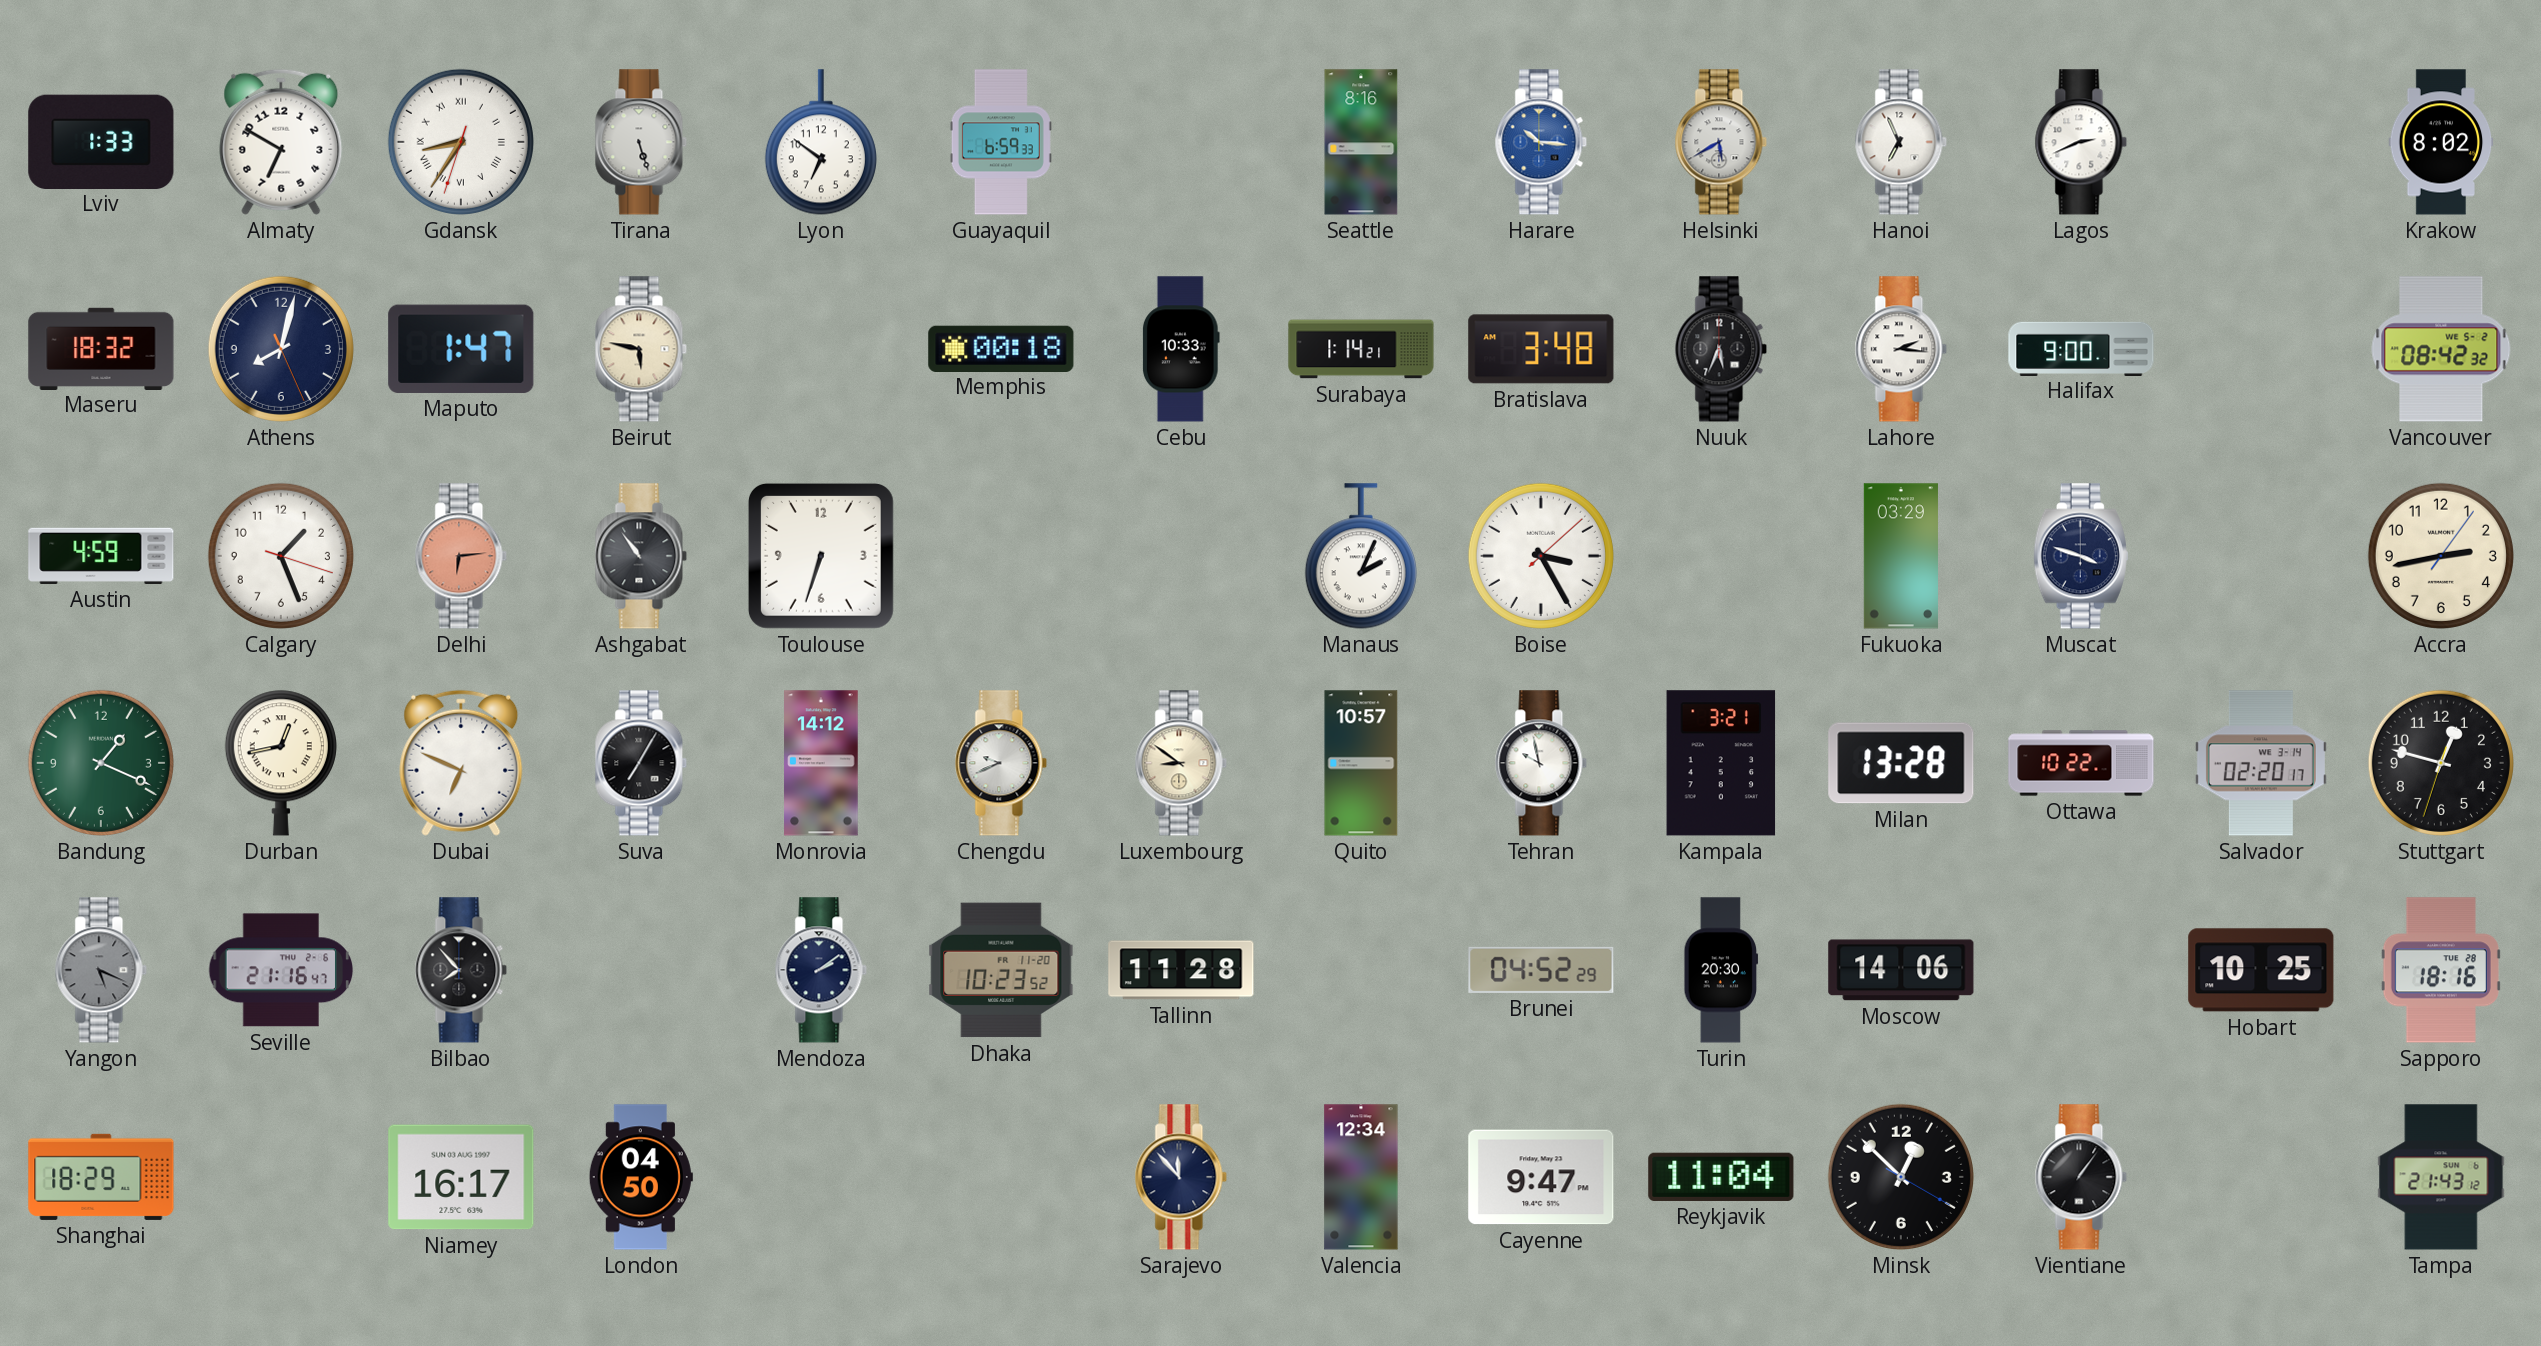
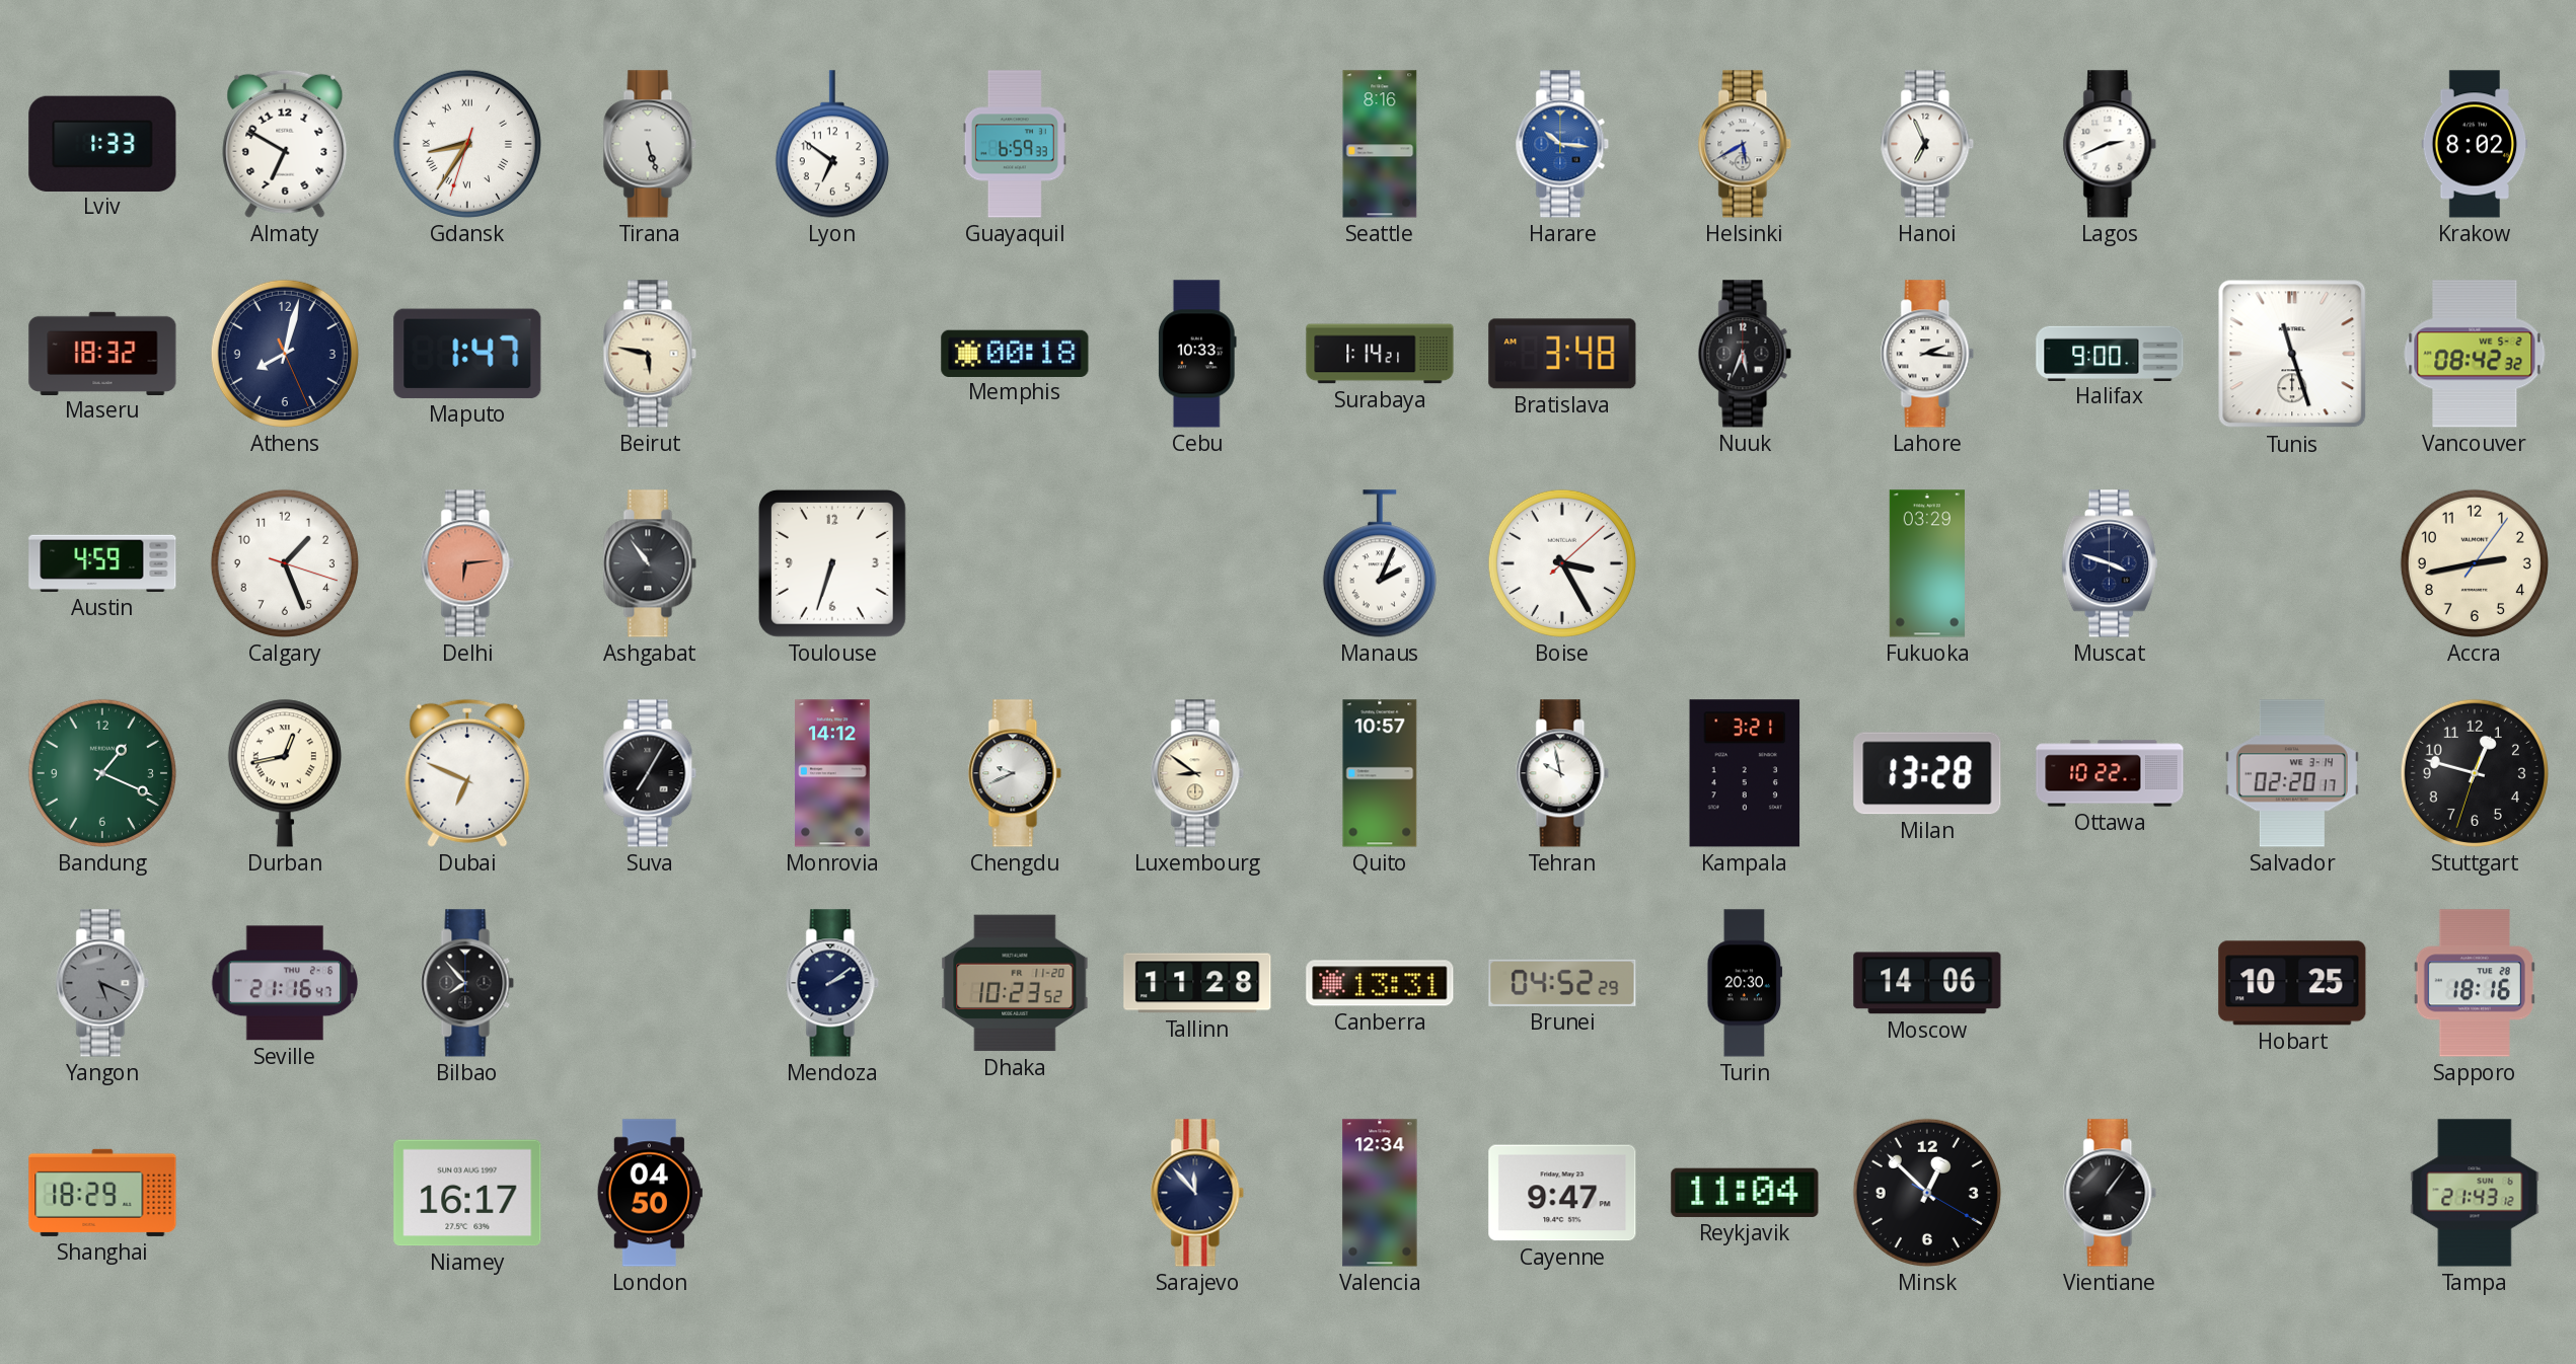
Tunis: none -> 11:27 (2292, 354)
Canberra: none -> 13:31 (1380, 983)
